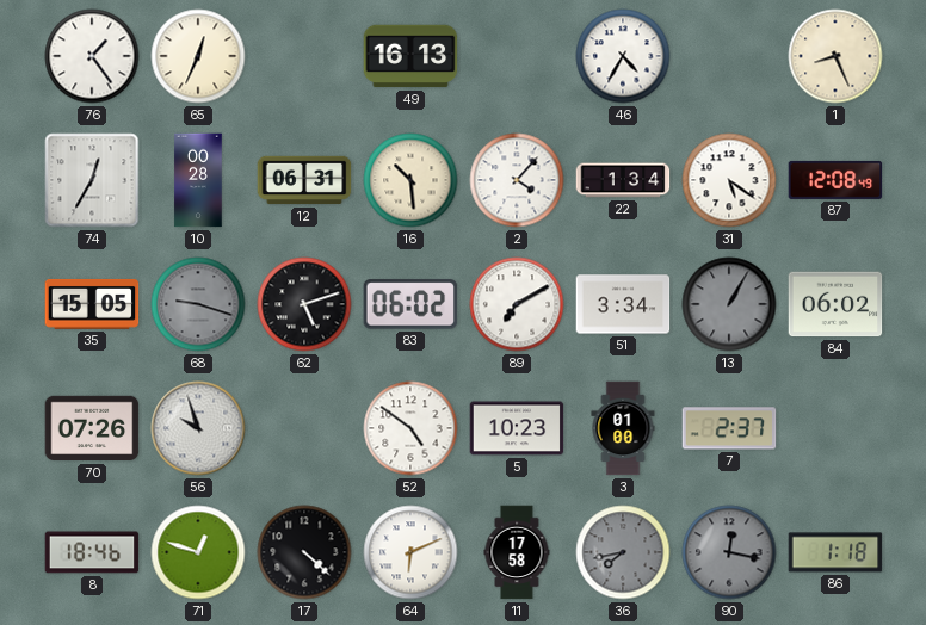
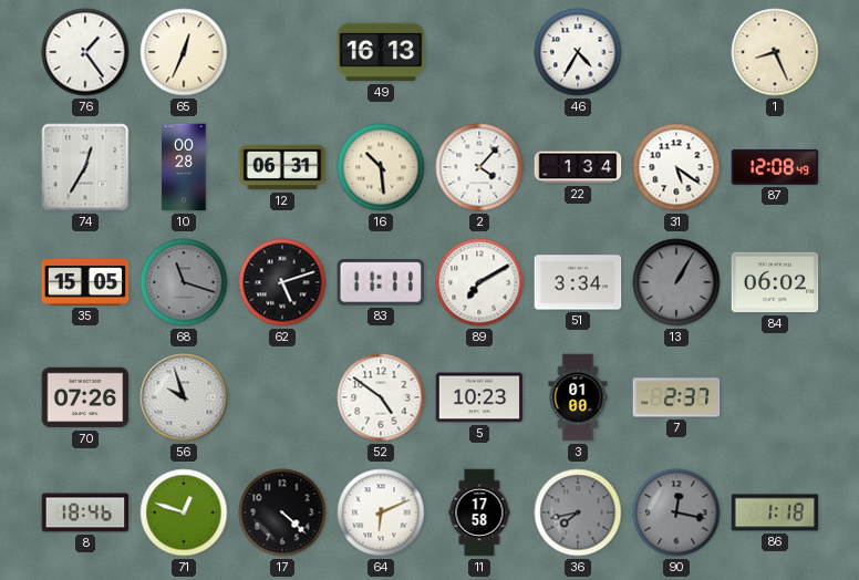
68: 9:18 -> 11:18 (184, 282)
83: 06:02 -> 11:11 (381, 282)
